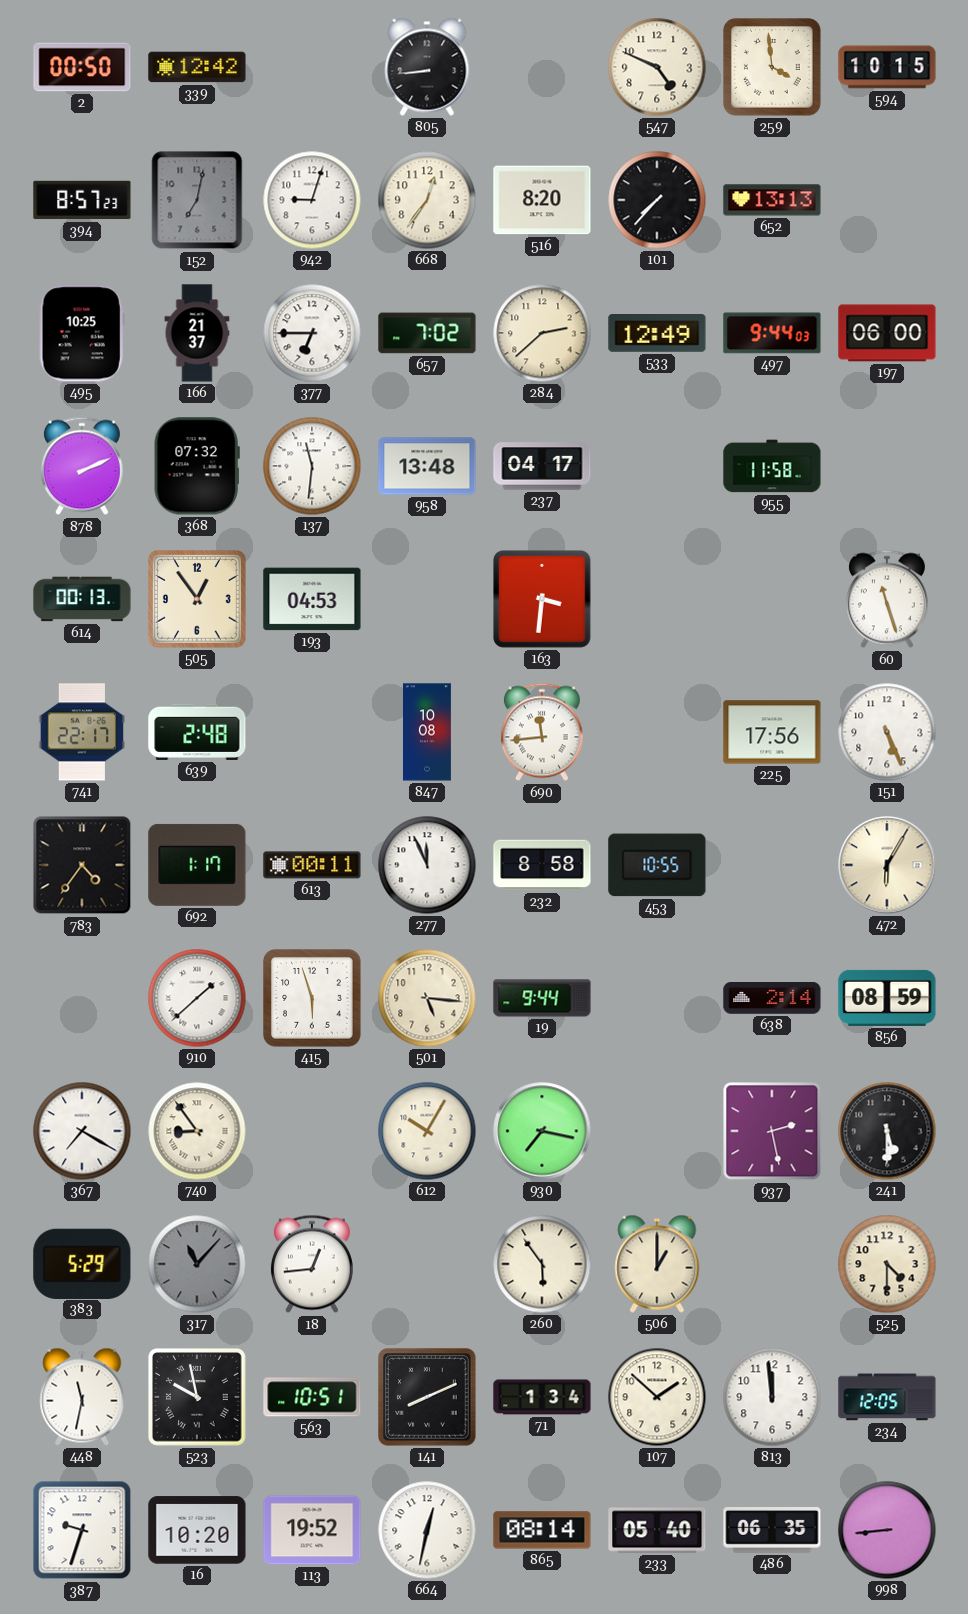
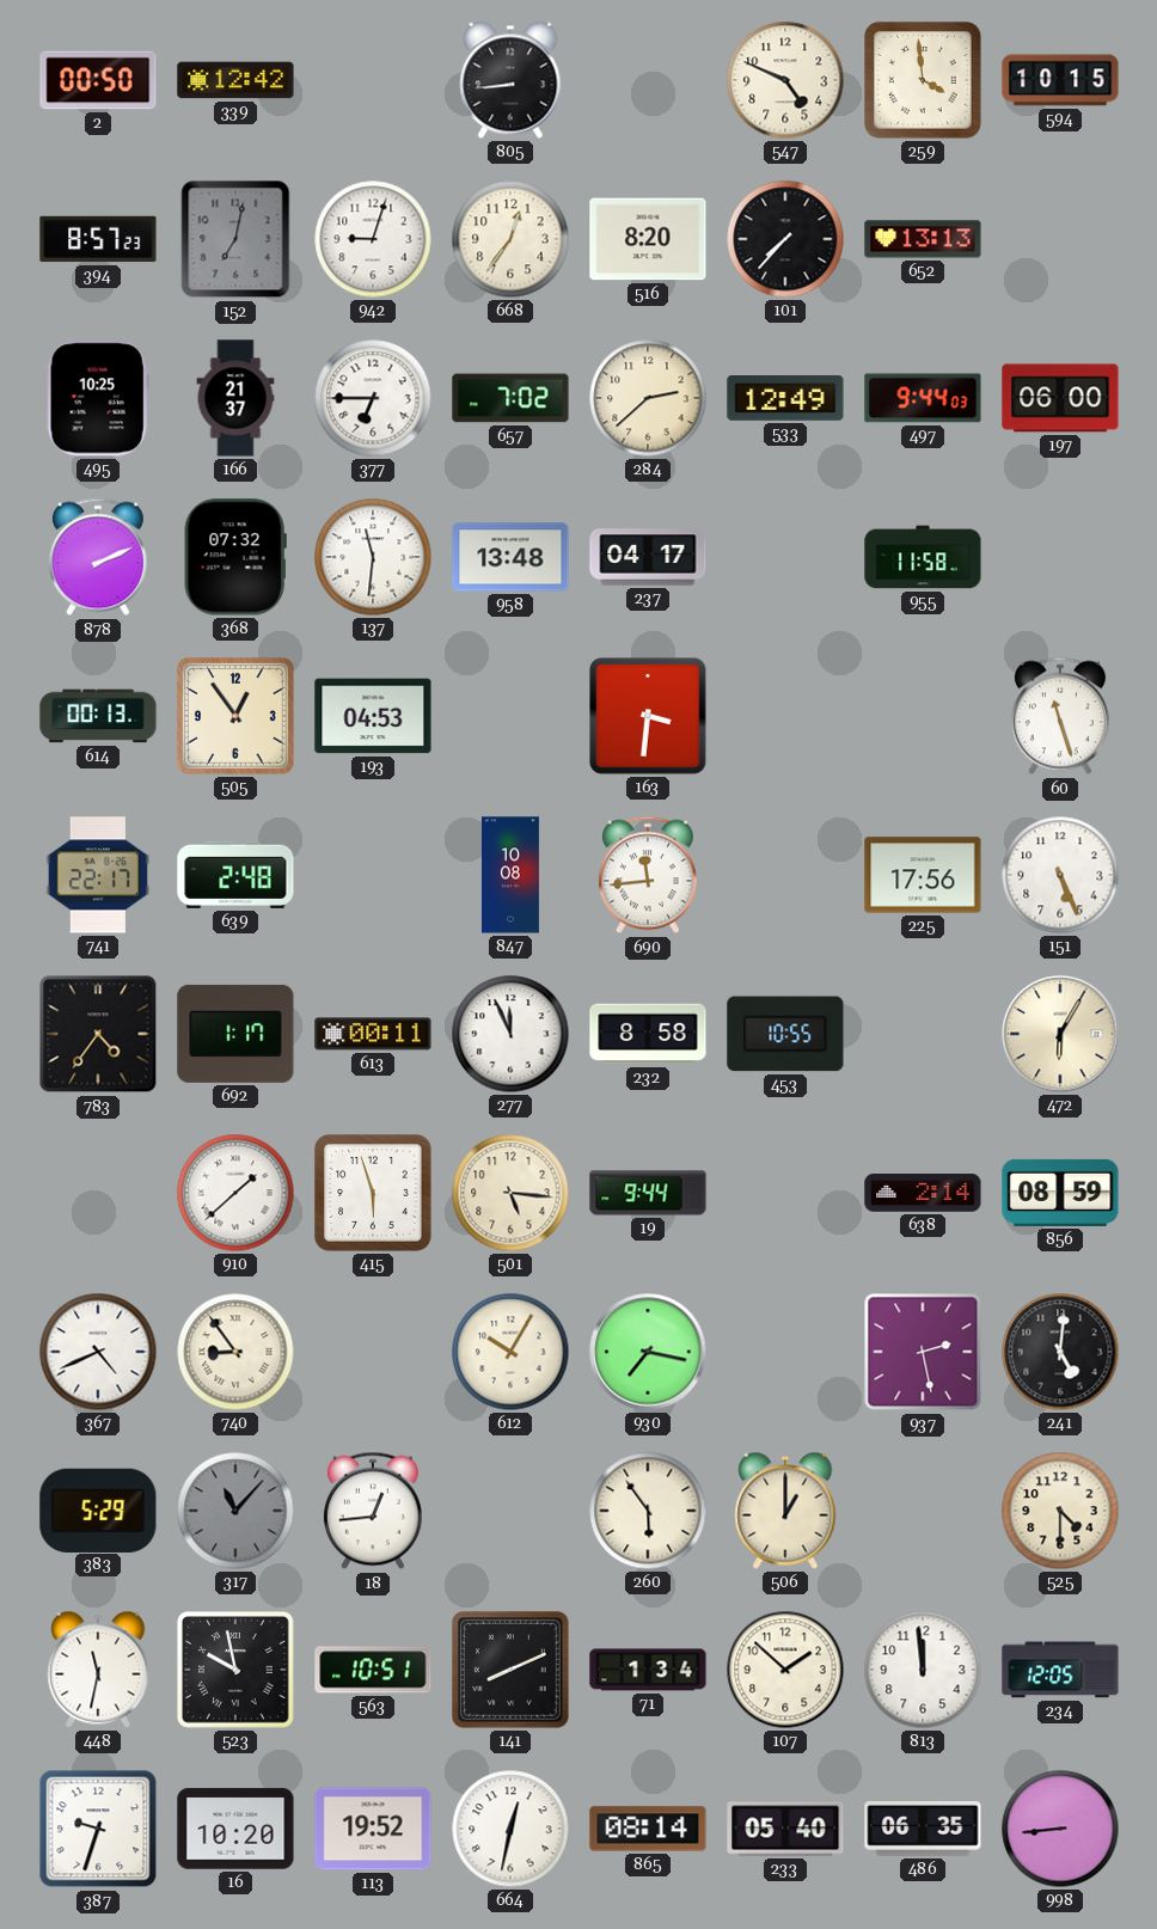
367: 7:20 -> 4:41 (98, 1352)
241: 5:30 -> 5:01 (1060, 1352)
